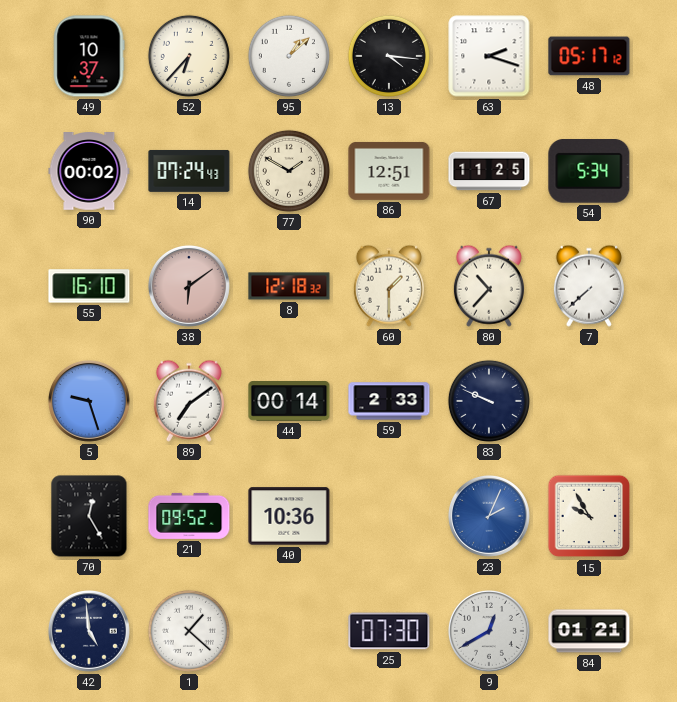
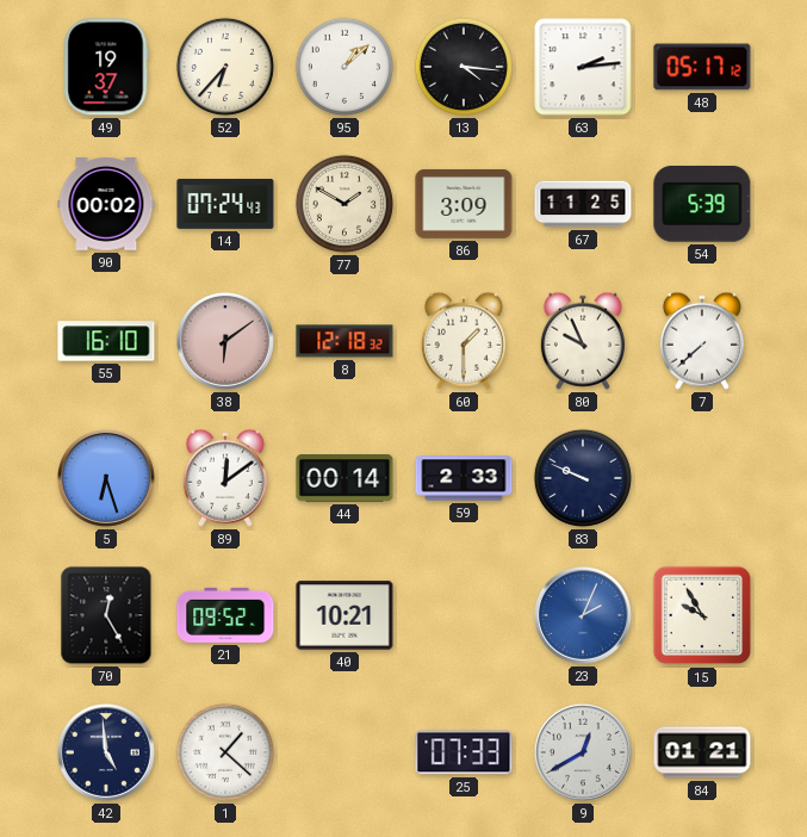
49: 10:37 -> 19:37 (106, 67)
63: 2:18 -> 2:14 (583, 67)
86: 12:51 -> 3:09 (464, 204)
54: 5:34 -> 5:39 (702, 205)
80: 10:37 -> 9:56 (583, 341)
5: 9:27 -> 6:27 (106, 478)
89: 7:09 -> 12:09 (225, 478)
40: 10:36 -> 10:21 (344, 615)
25: 07:30 -> 07:33 (464, 752)
